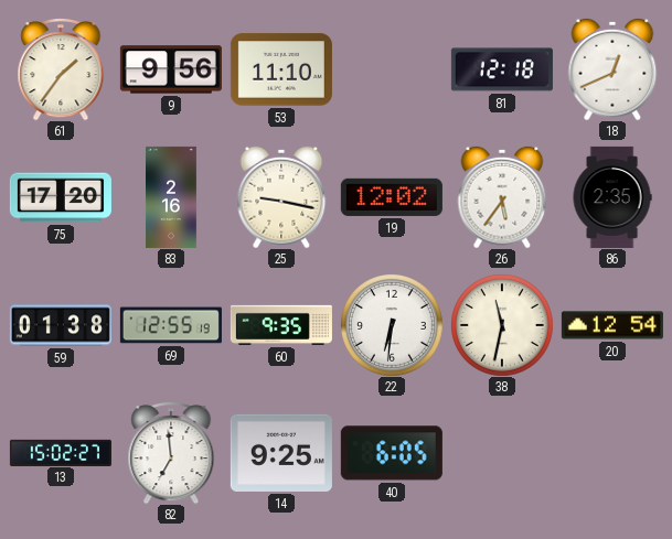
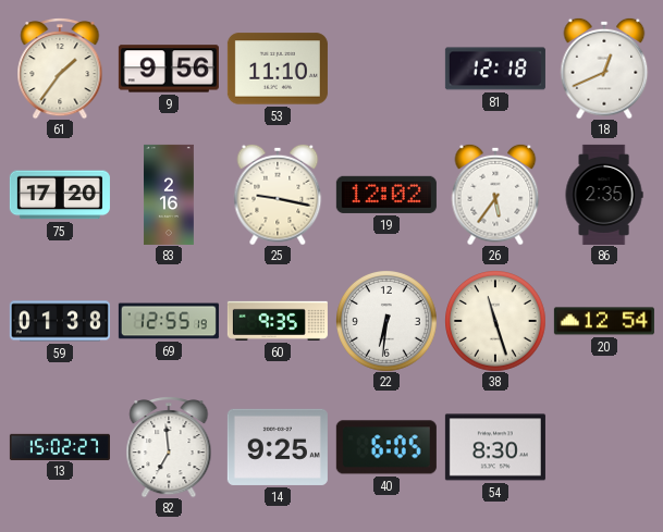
38: 11:32 -> 11:27 (495, 321)
54: none -> 8:30 (495, 447)
